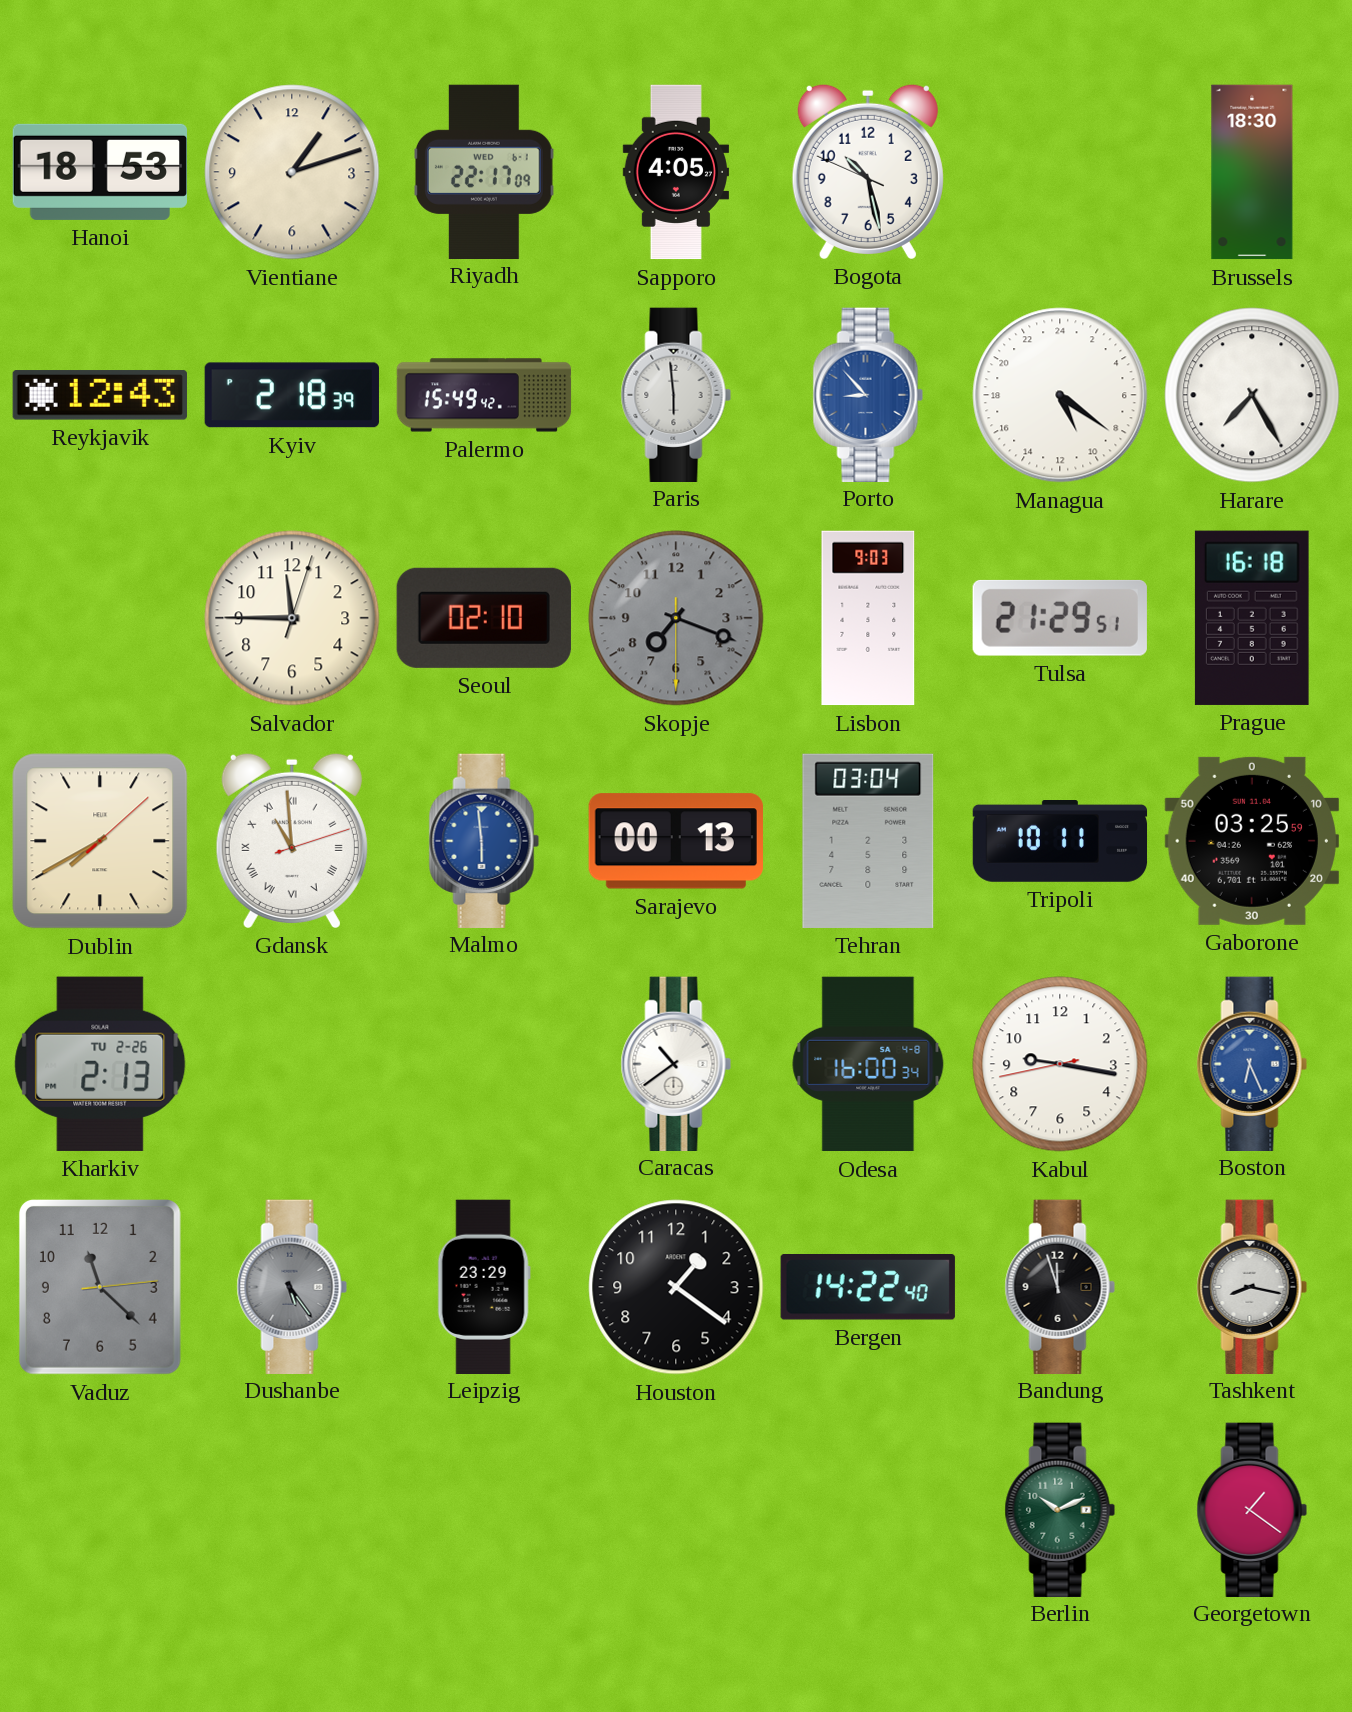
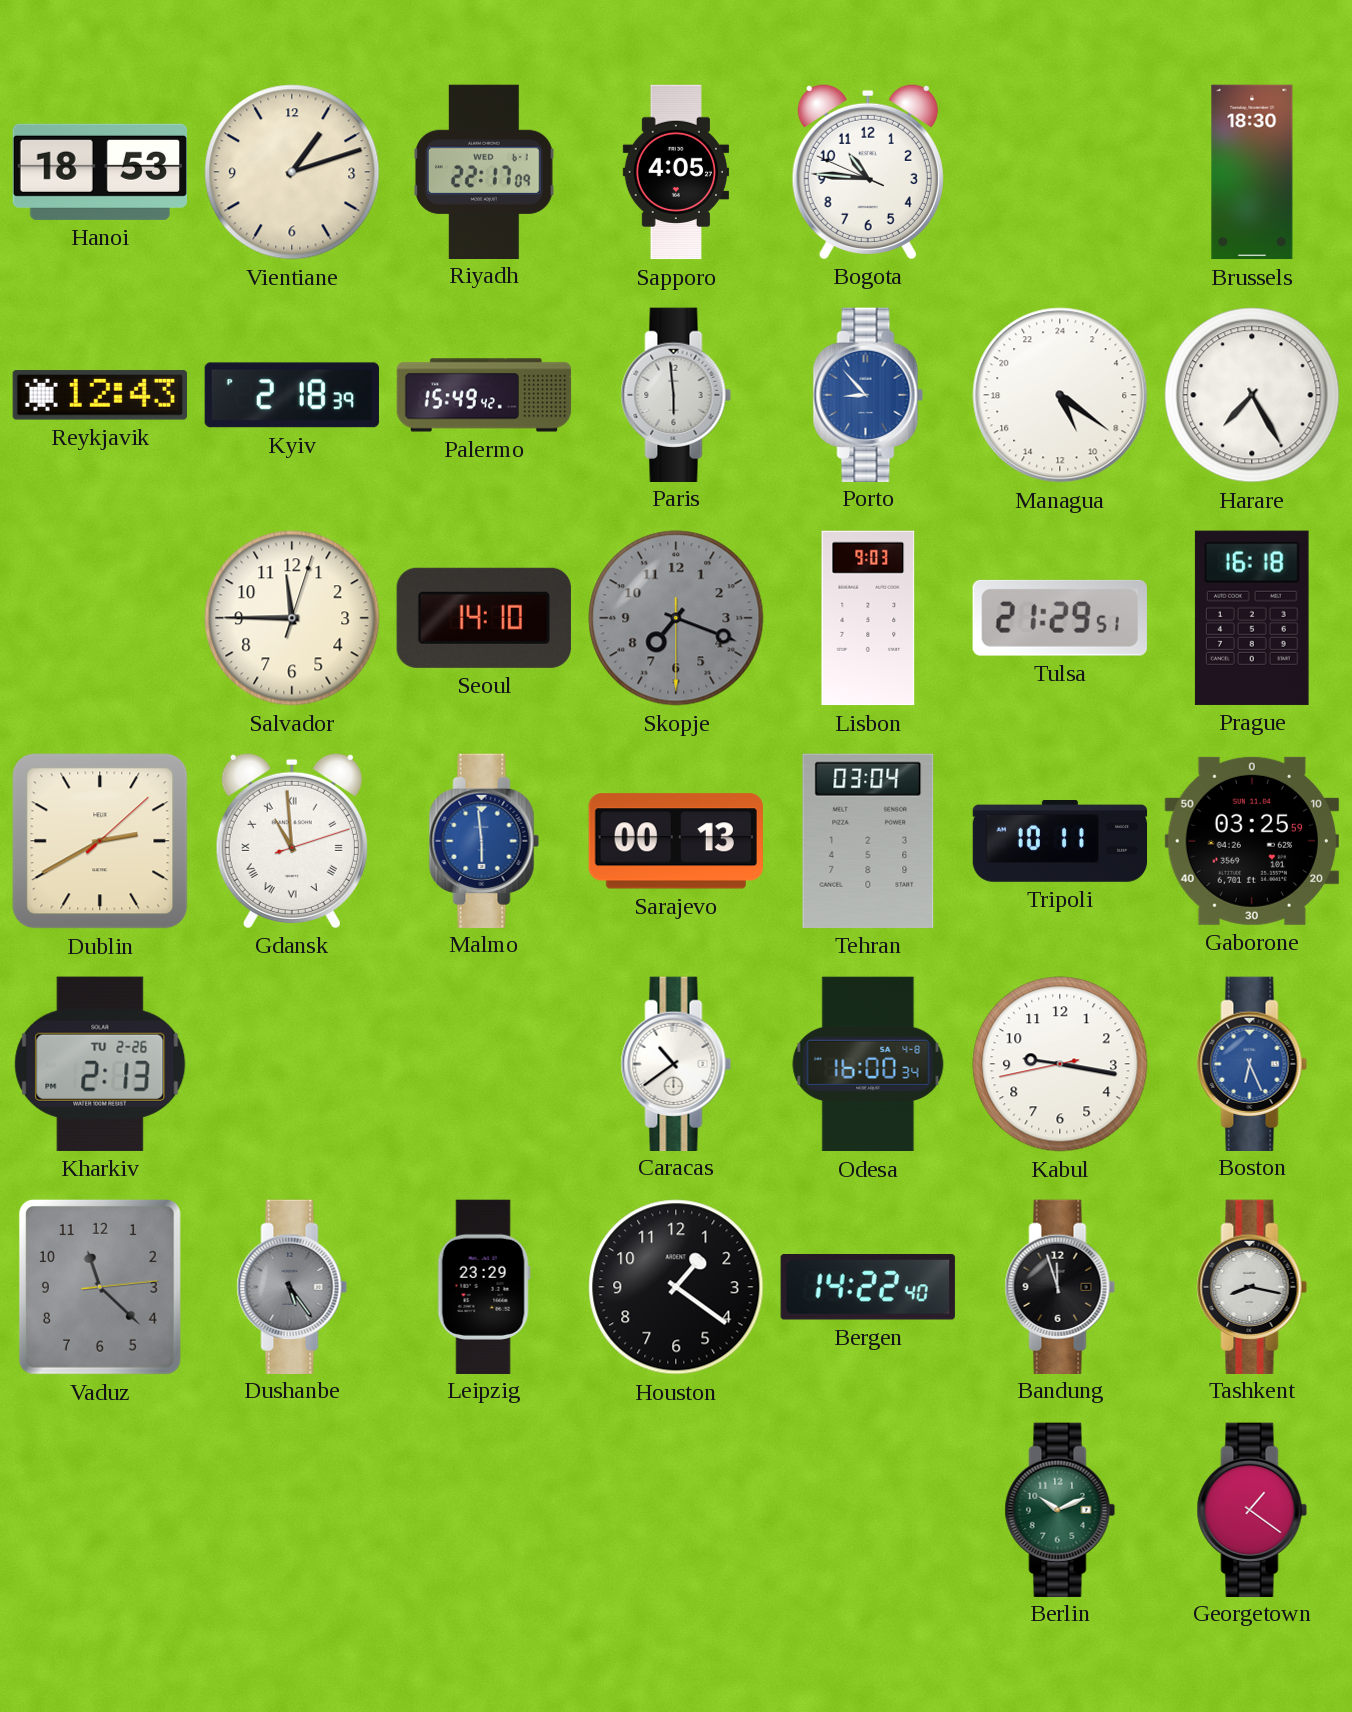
Bogota: 10:27 -> 10:45 (868, 171)
Seoul: 02:10 -> 14:10 (484, 618)
Dublin: 7:40 -> 2:40 (100, 841)
